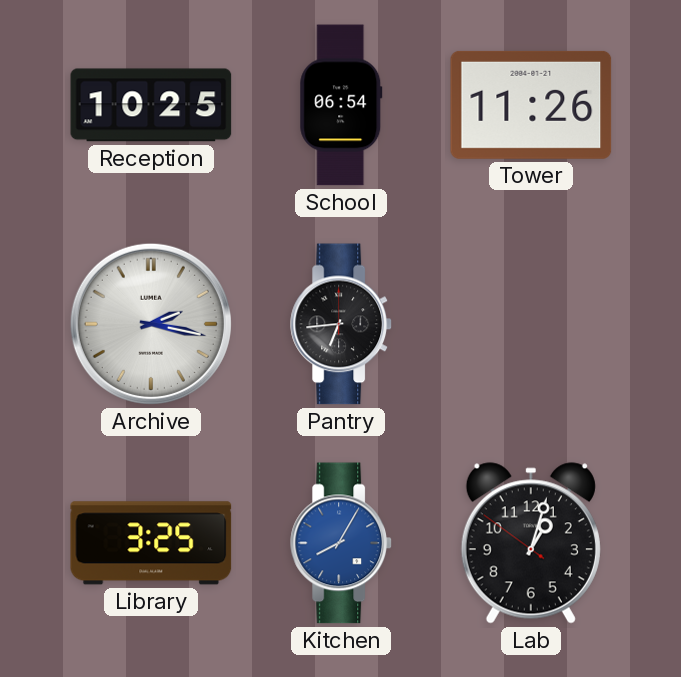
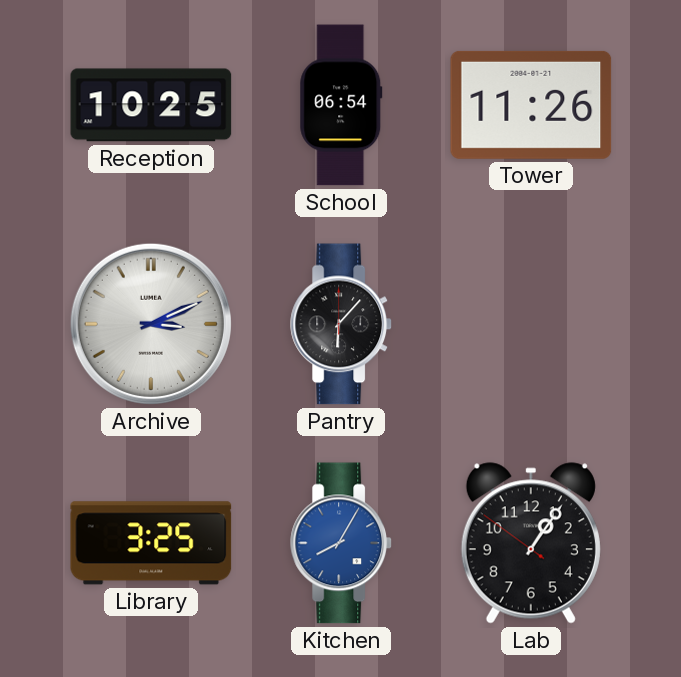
Archive: 2:17 -> 3:11 (151, 324)
Pantry: 6:44 -> 6:07 (341, 324)
Lab: 1:02 -> 1:05 (531, 543)
